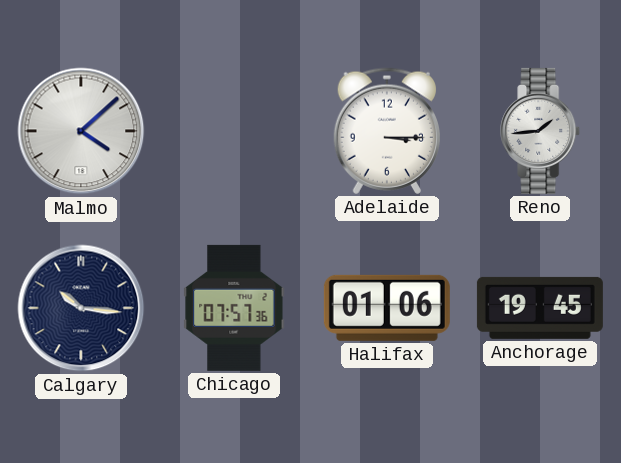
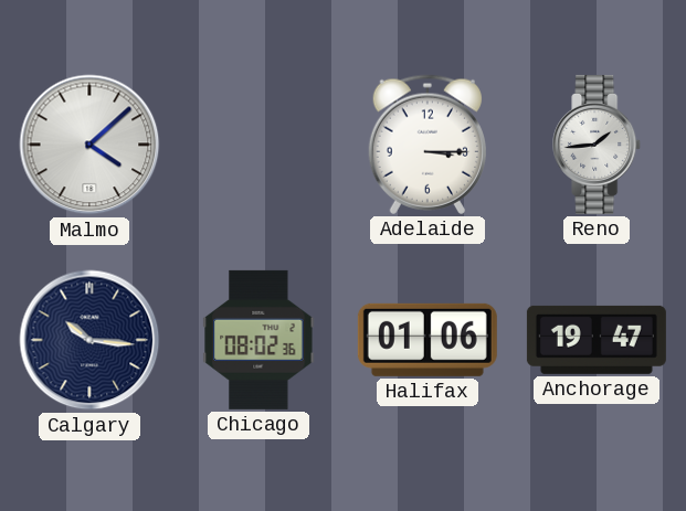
Chicago: 07:57 -> 08:02 (258, 340)
Anchorage: 19:45 -> 19:47 (597, 340)
